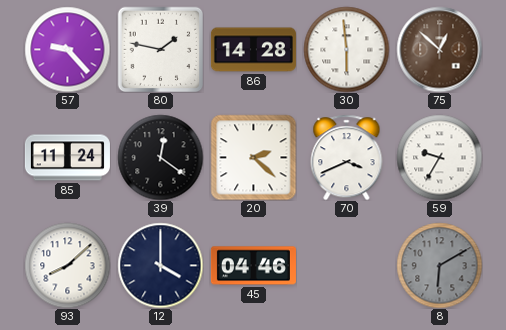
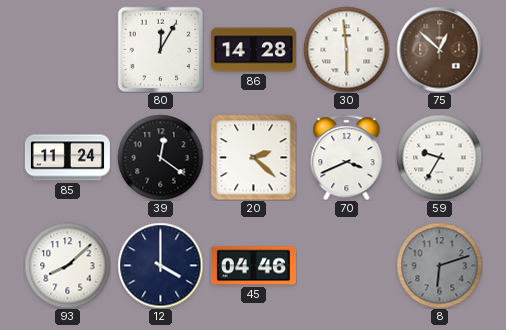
57: 9:23 -> none (67, 49)
80: 1:47 -> 12:05 (160, 49)
8: 6:10 -> 6:12 (439, 265)
